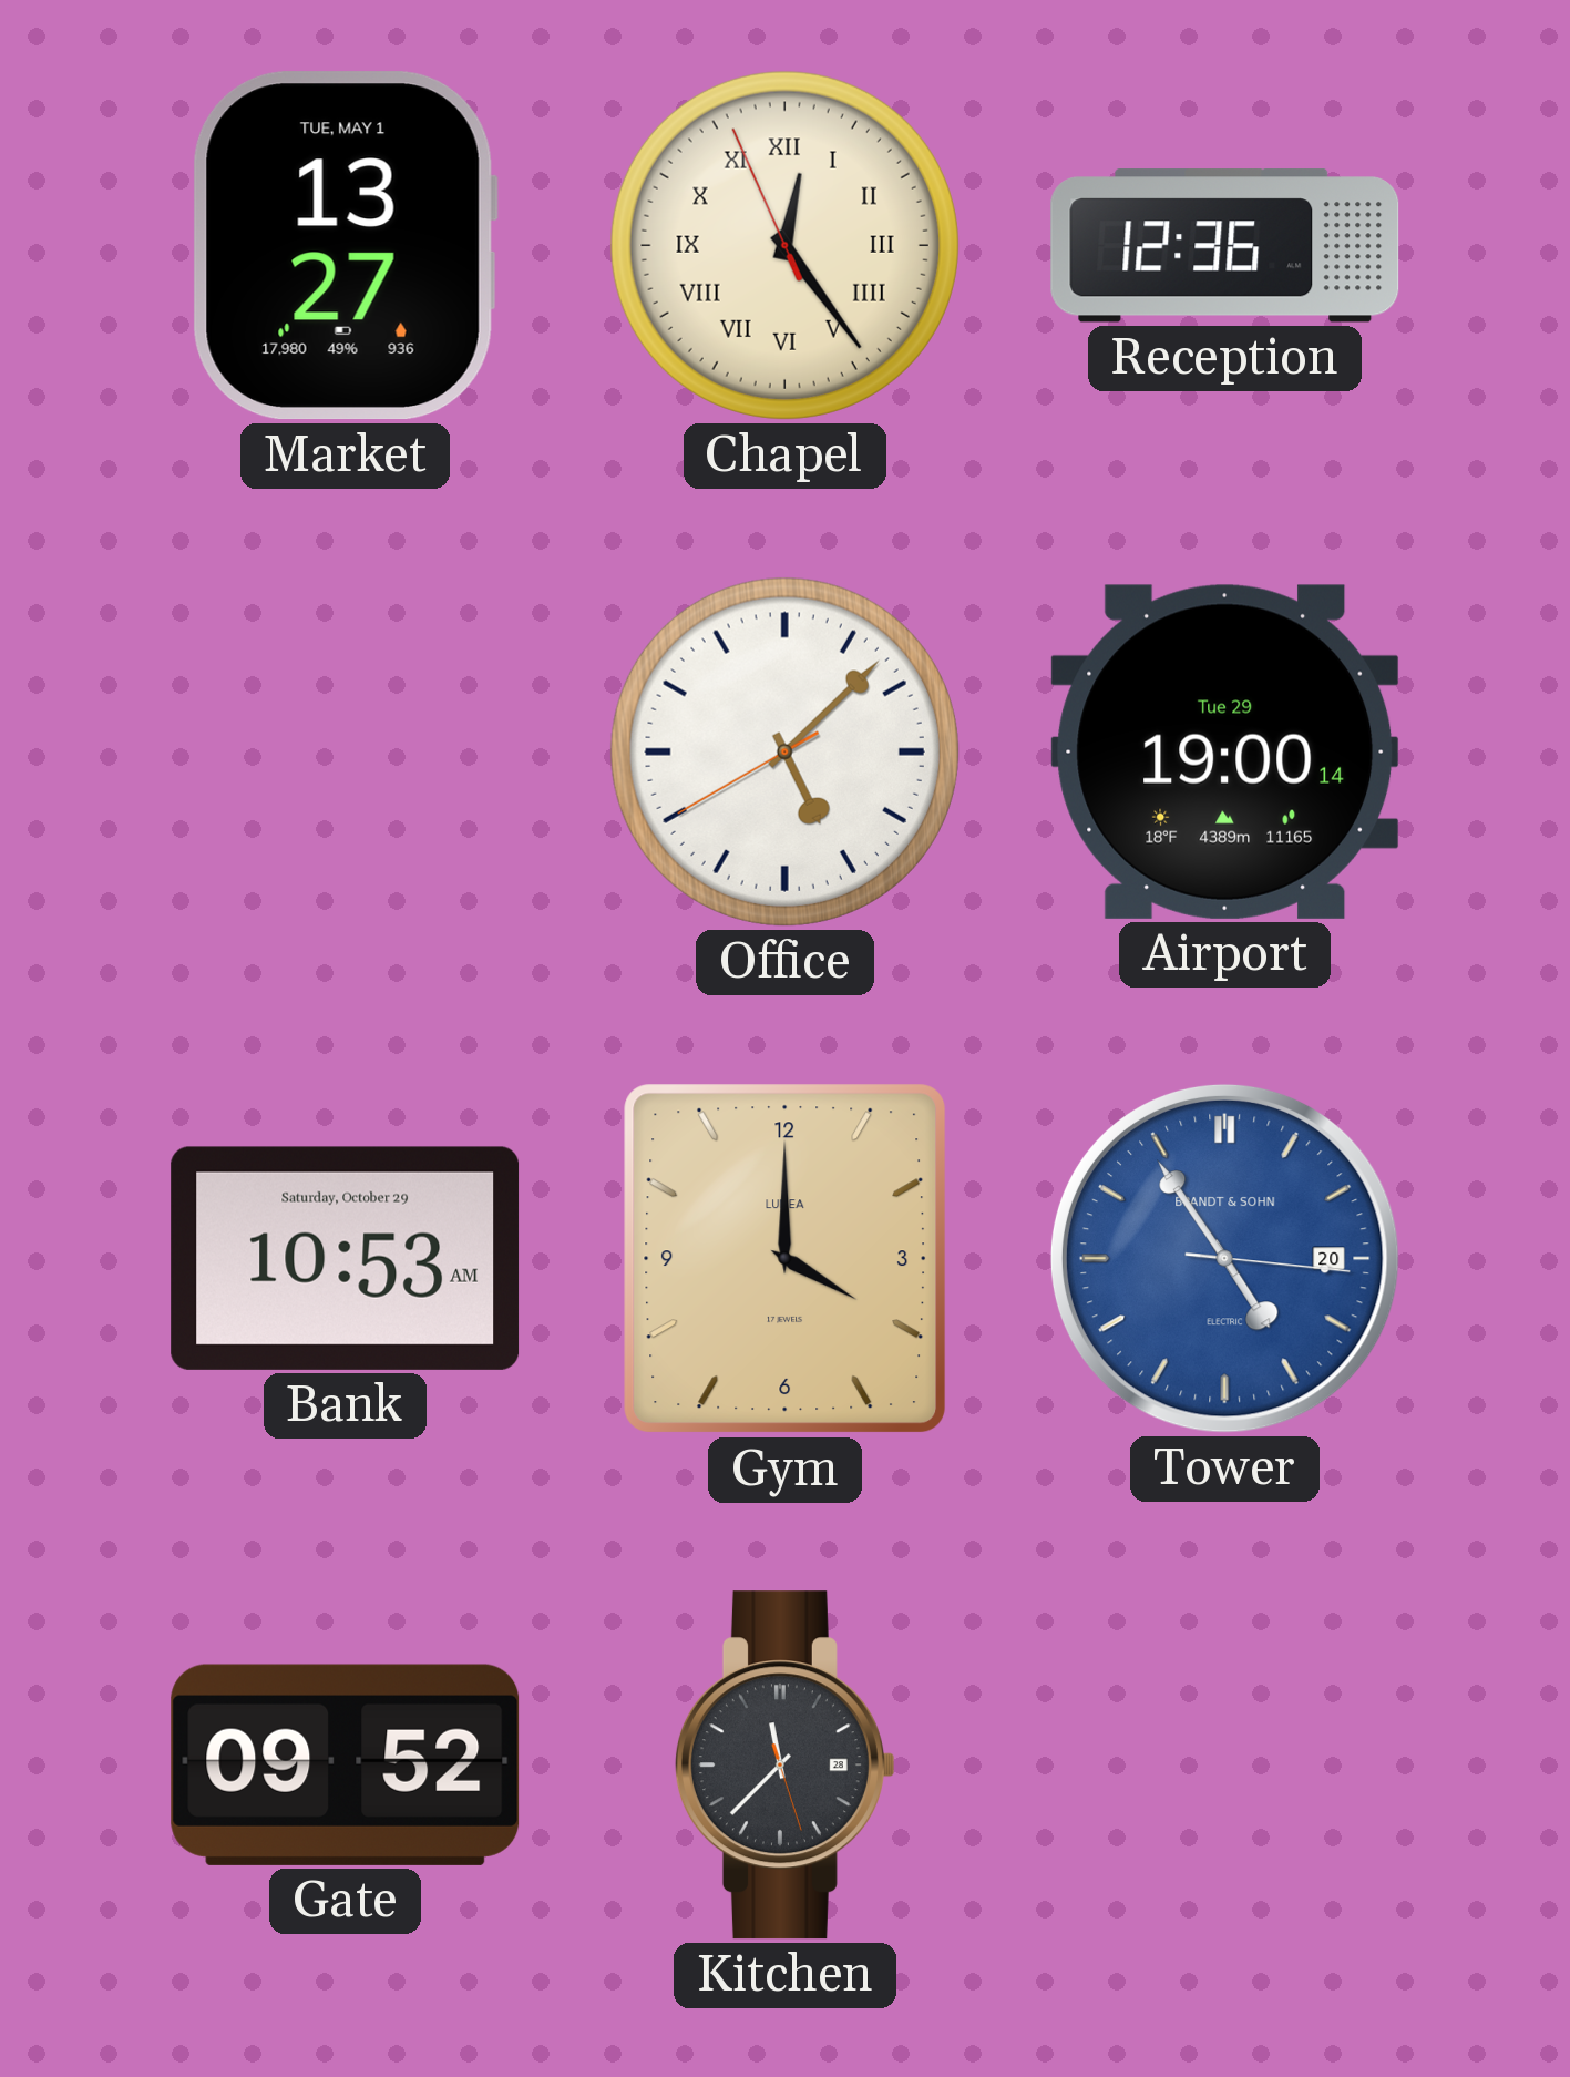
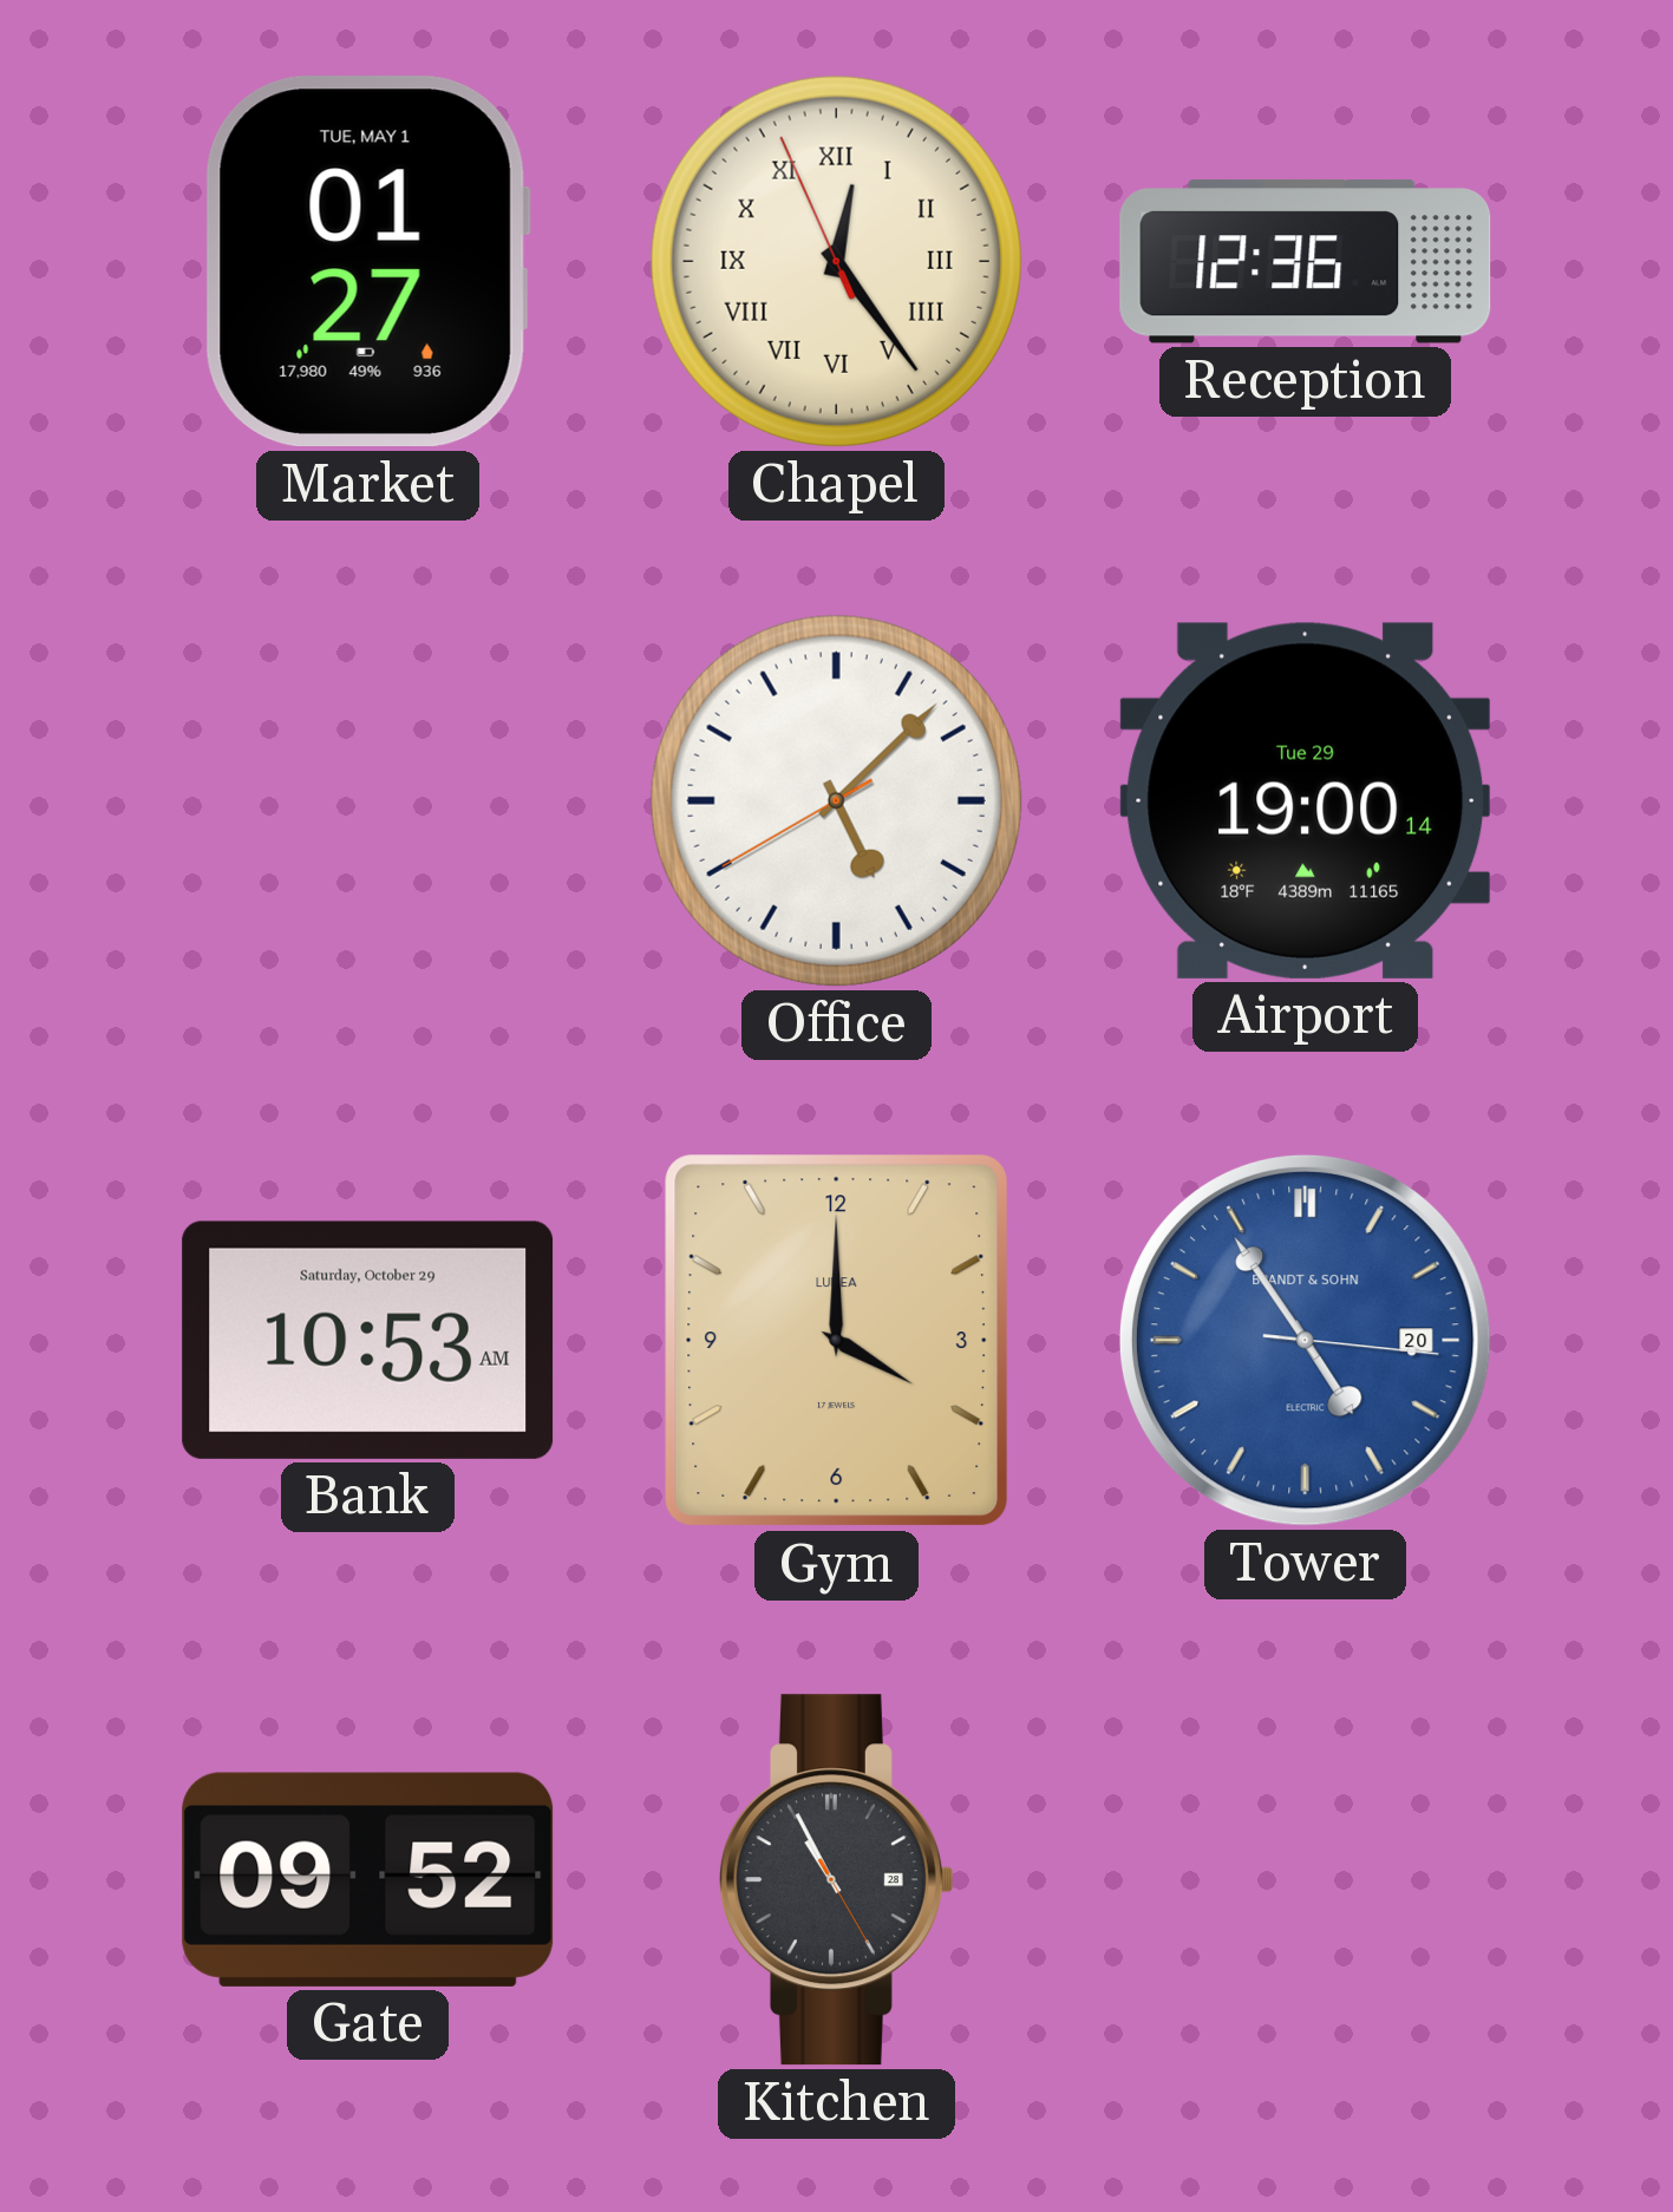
Market: 13:27 -> 01:27 (367, 262)
Kitchen: 11:37 -> 10:55 (836, 1880)
